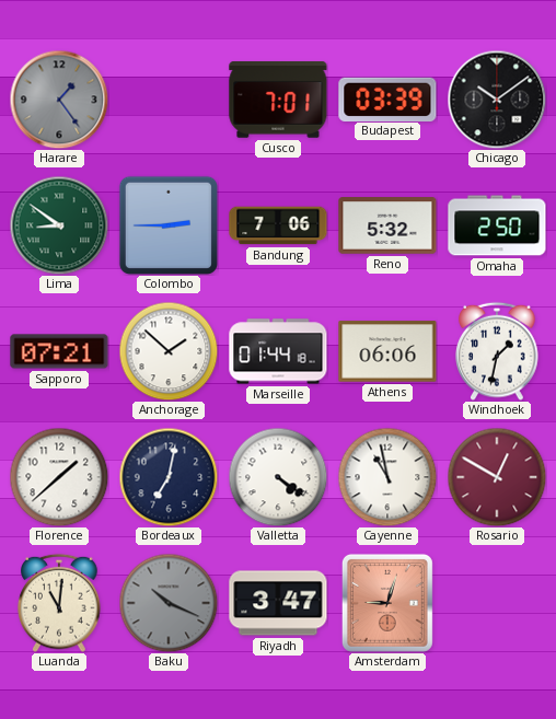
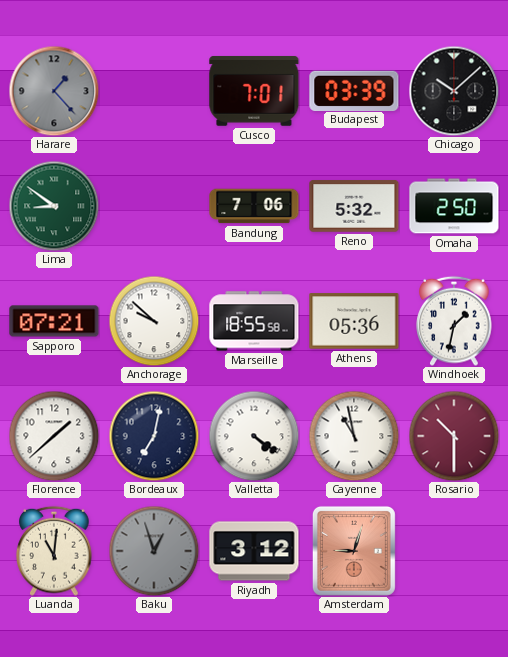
Harare: 1:24 -> 1:23 (54, 91)
Chicago: 10:09 -> 10:08 (454, 91)
Colombo: 2:45 -> none (169, 225)
Anchorage: 1:52 -> 9:52 (154, 321)
Marseille: 01:44 -> 18:55 (254, 321)
Athens: 06:06 -> 05:36 (354, 321)
Rosario: 12:50 -> 10:30 (454, 436)
Baku: 10:19 -> 12:57 (154, 551)
Riyadh: 3:47 -> 3:12 (254, 551)
